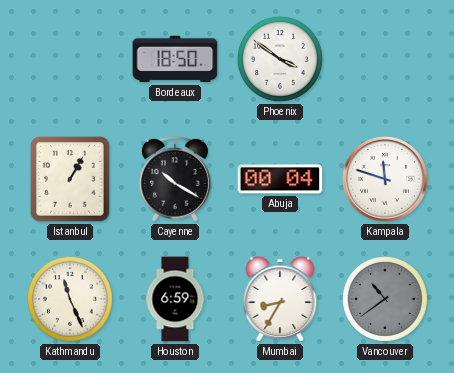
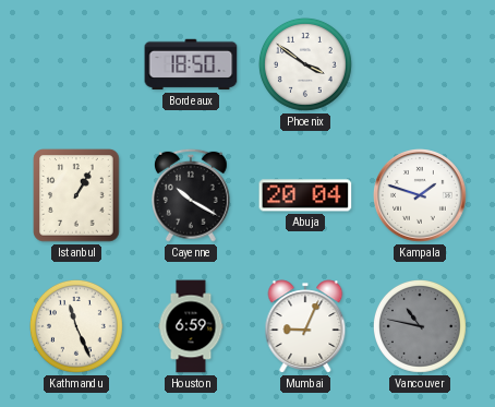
Abuja: 00:04 -> 20:04 (305, 195)
Kampala: 11:48 -> 1:48 (420, 195)
Mumbai: 8:35 -> 9:04 (305, 326)
Vancouver: 10:39 -> 10:47 (420, 326)
